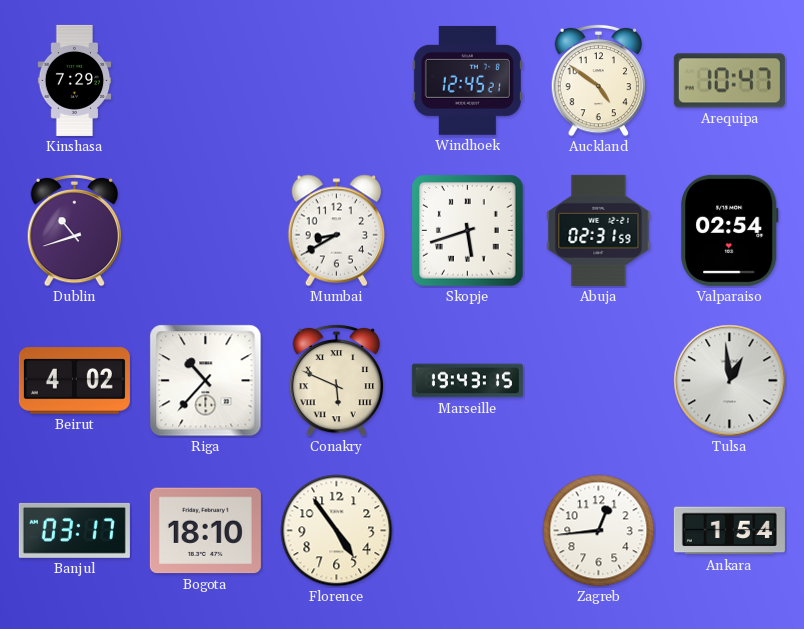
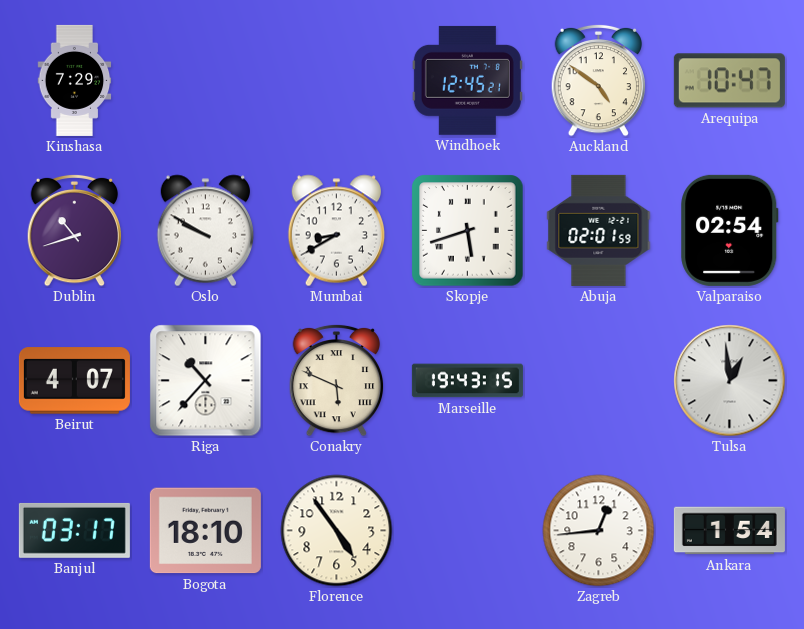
Oslo: none -> 9:50 (205, 231)
Abuja: 02:31 -> 02:01 (599, 230)
Beirut: 4:02 -> 4:07 (74, 381)
